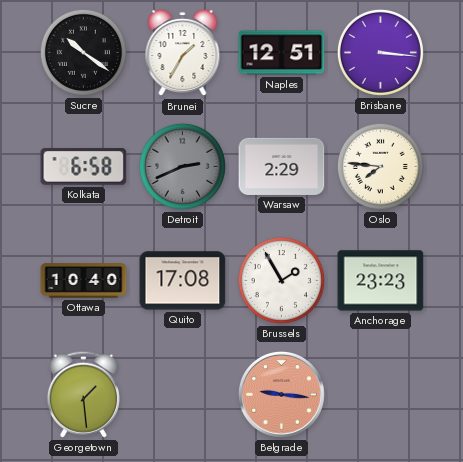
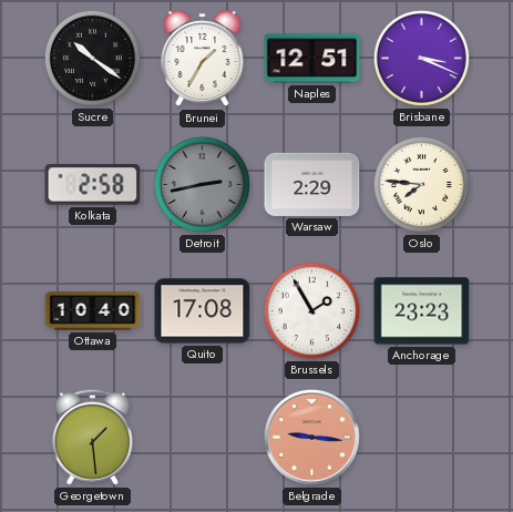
Brisbane: 3:16 -> 3:19 (421, 58)
Kolkata: 6:58 -> 2:58 (93, 185)
Detroit: 2:41 -> 2:43 (202, 184)
